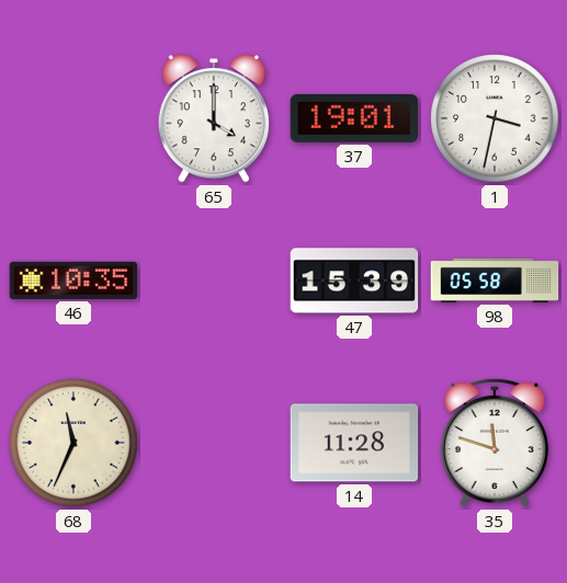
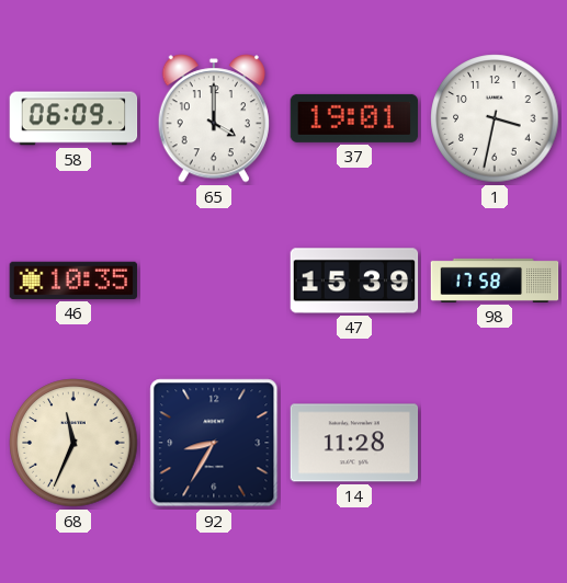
58: none -> 06:09 (73, 118)
98: 05:58 -> 17:58 (495, 281)
92: none -> 8:35 (214, 443)
35: 11:48 -> none (495, 443)
